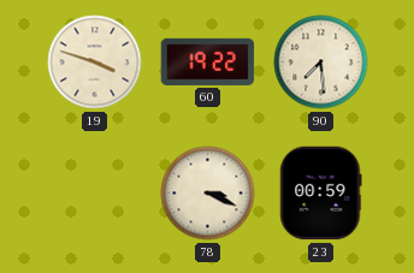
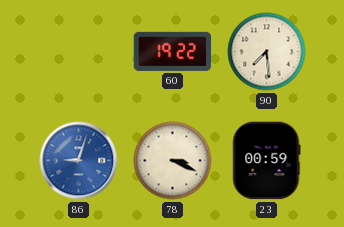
19: 3:48 -> none (95, 63)
86: none -> 9:03 (79, 161)
